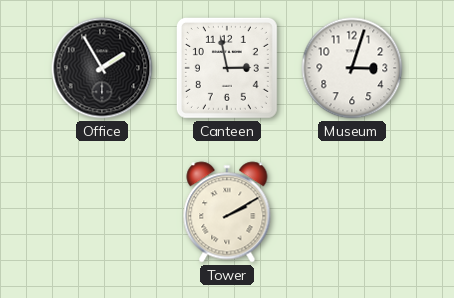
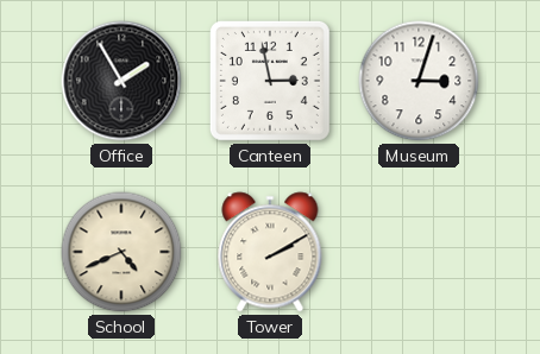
School: none -> 4:41 (121, 252)
